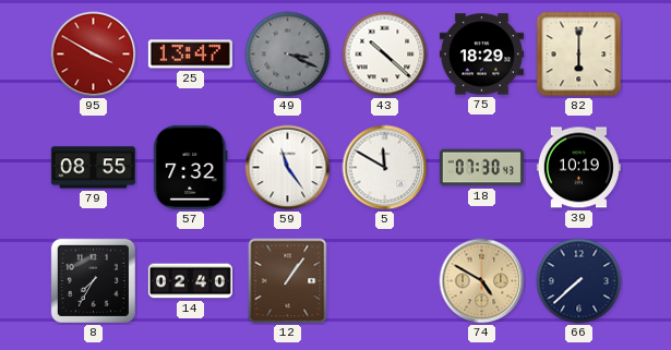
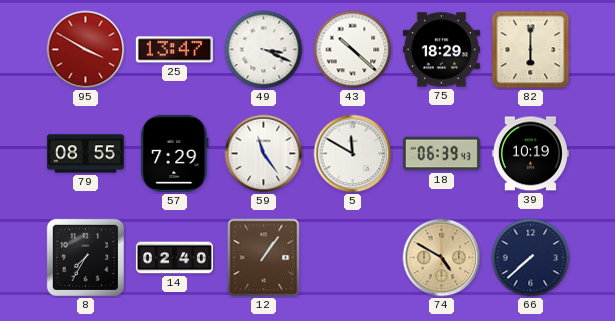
49 dial: grey -> white (264, 50)
57: 7:32 -> 7:29 (175, 153)
18: 07:30 -> 06:39 (441, 154)
